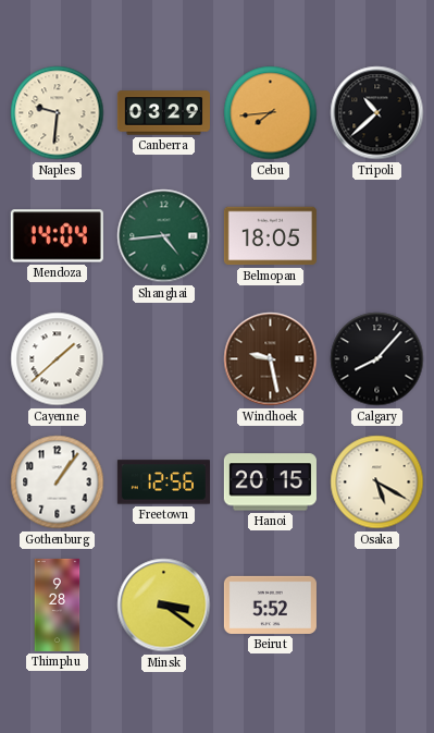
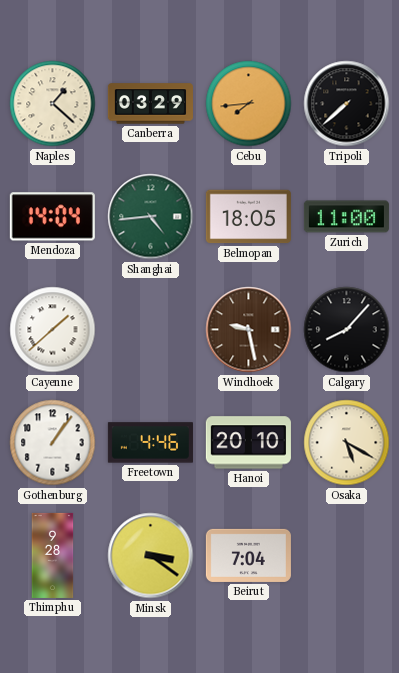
Naples: 9:31 -> 1:22 (53, 104)
Tripoli: 10:38 -> 7:38 (347, 104)
Zurich: none -> 11:00 (346, 217)
Freetown: 12:56 -> 4:46 (150, 443)
Hanoi: 20:15 -> 20:10 (248, 443)
Beirut: 5:52 -> 7:04 (248, 555)
